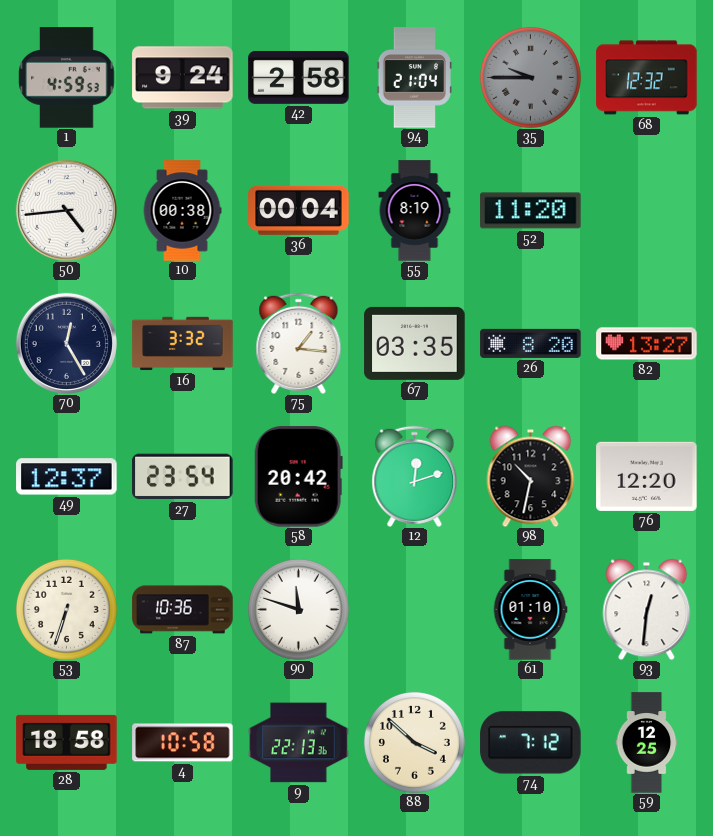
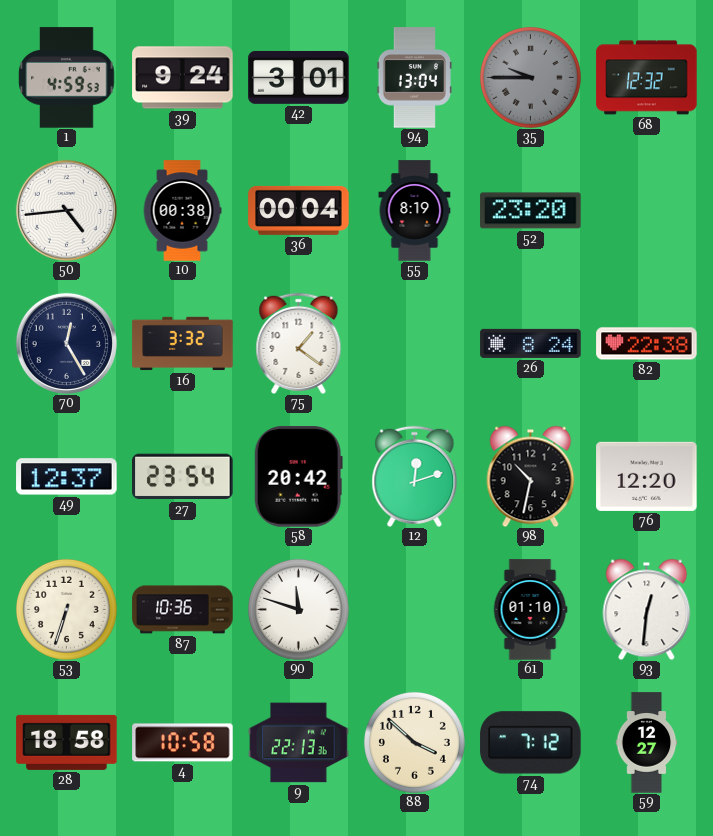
42: 2:58 -> 3:01 (299, 77)
94: 21:04 -> 13:04 (414, 78)
52: 11:20 -> 23:20 (531, 211)
75: 1:16 -> 1:21 (299, 343)
67: 03:35 -> none (415, 343)
26: 8:20 -> 8:24 (531, 343)
82: 13:27 -> 22:38 (647, 344)
59: 12:25 -> 12:27 (647, 743)
